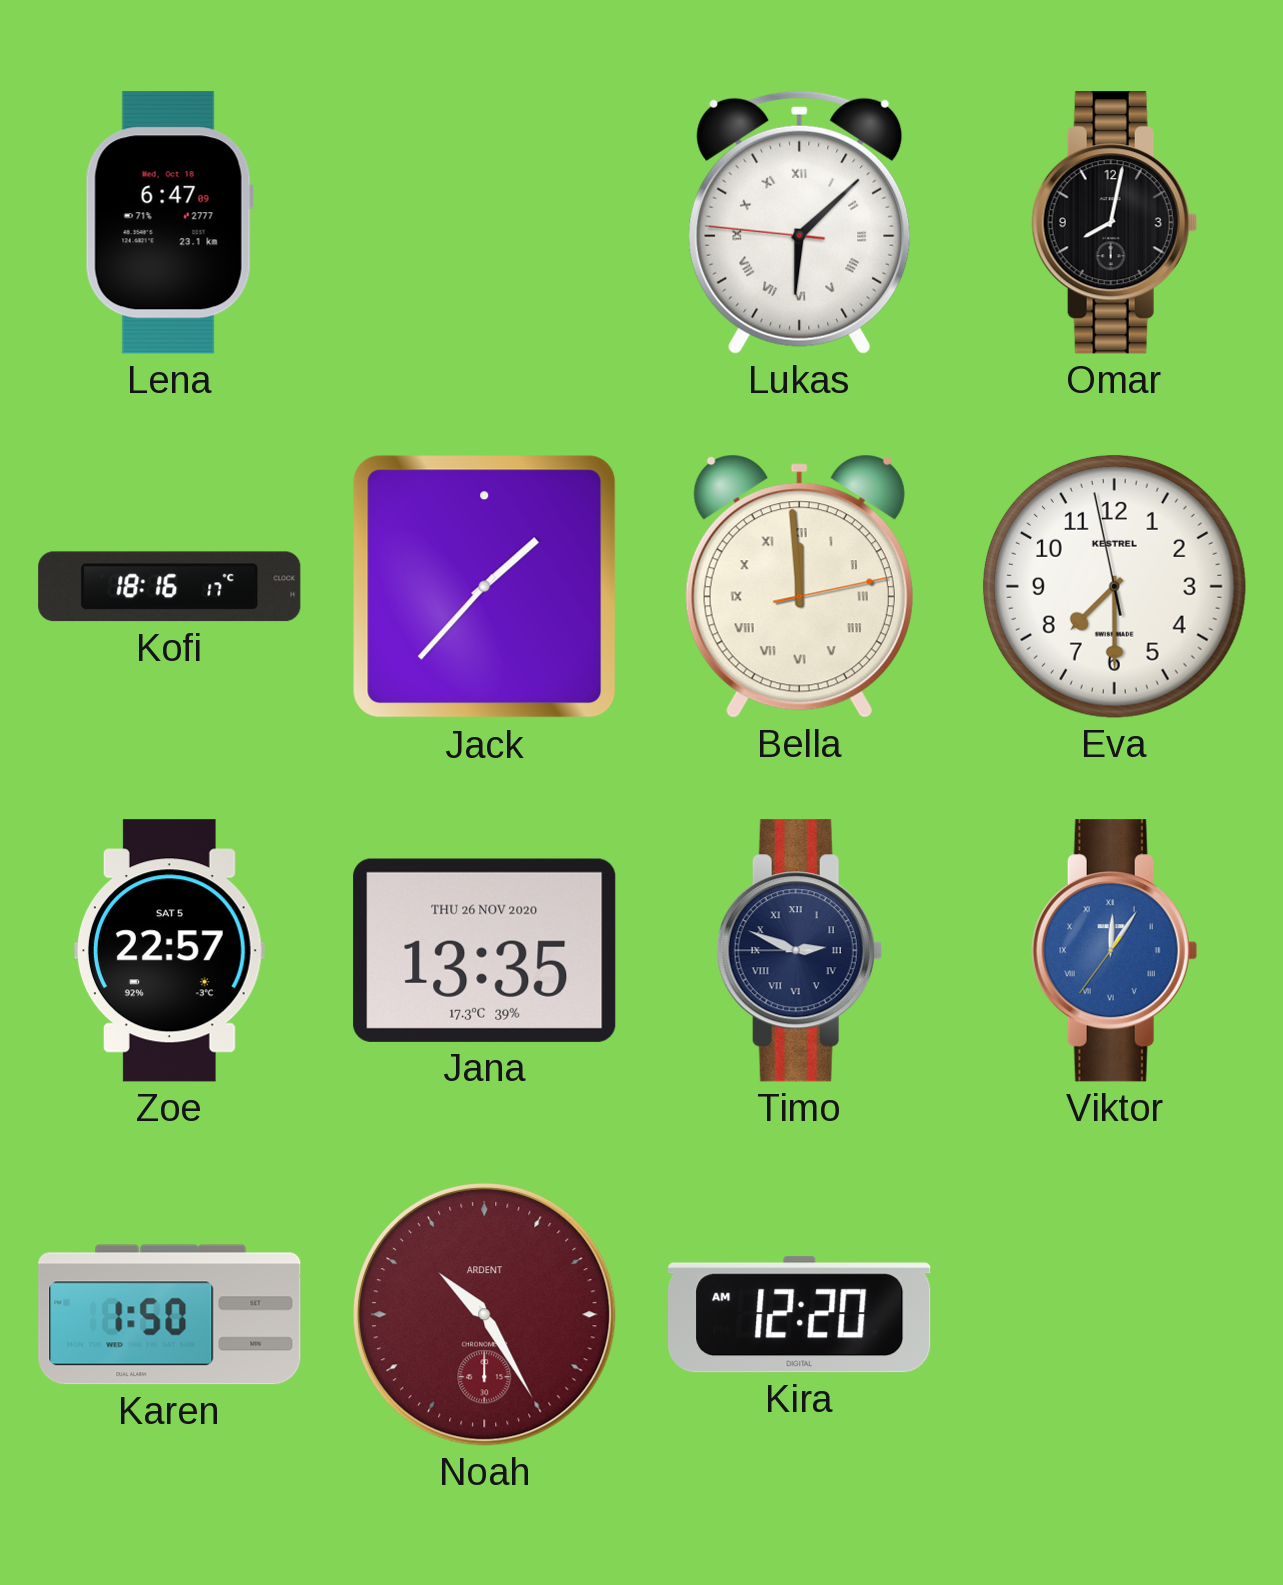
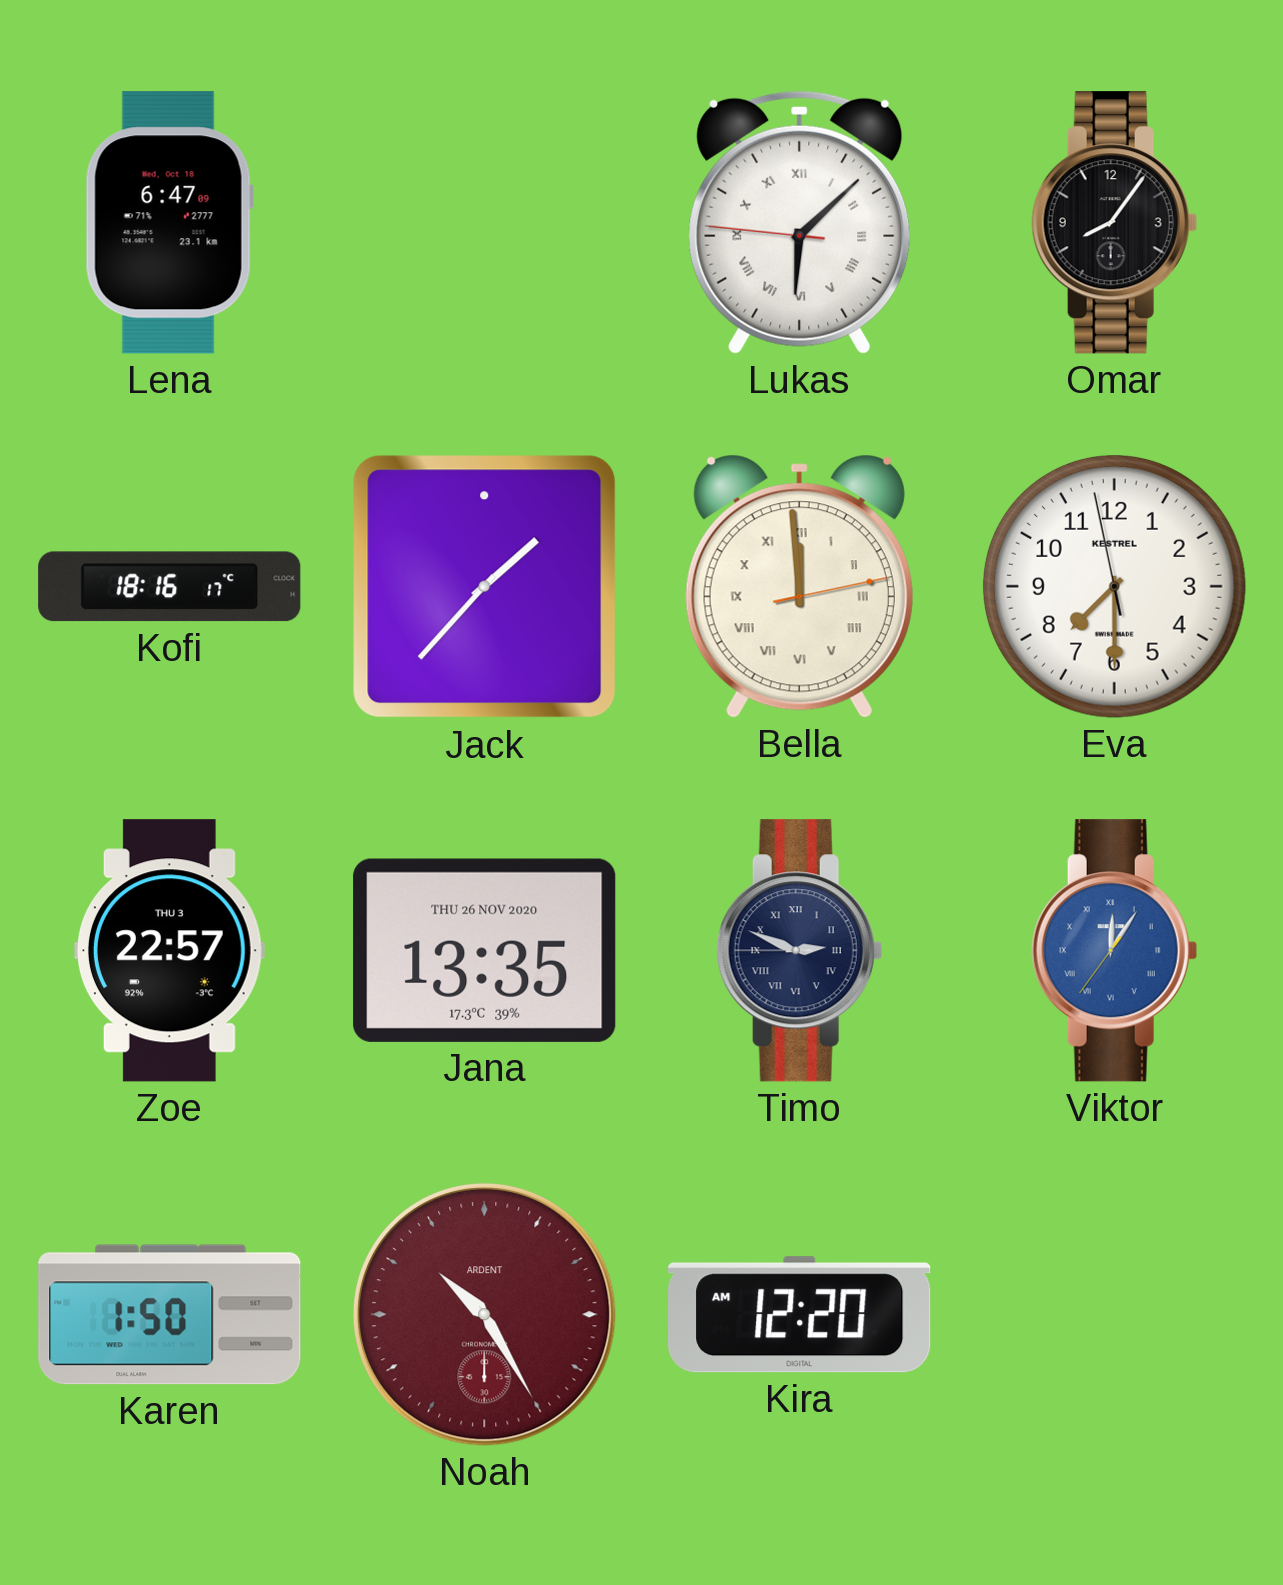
Omar: 8:02 -> 8:06 (1114, 223)
Zoe date: SAT 5 -> THU 3 (169, 951)
